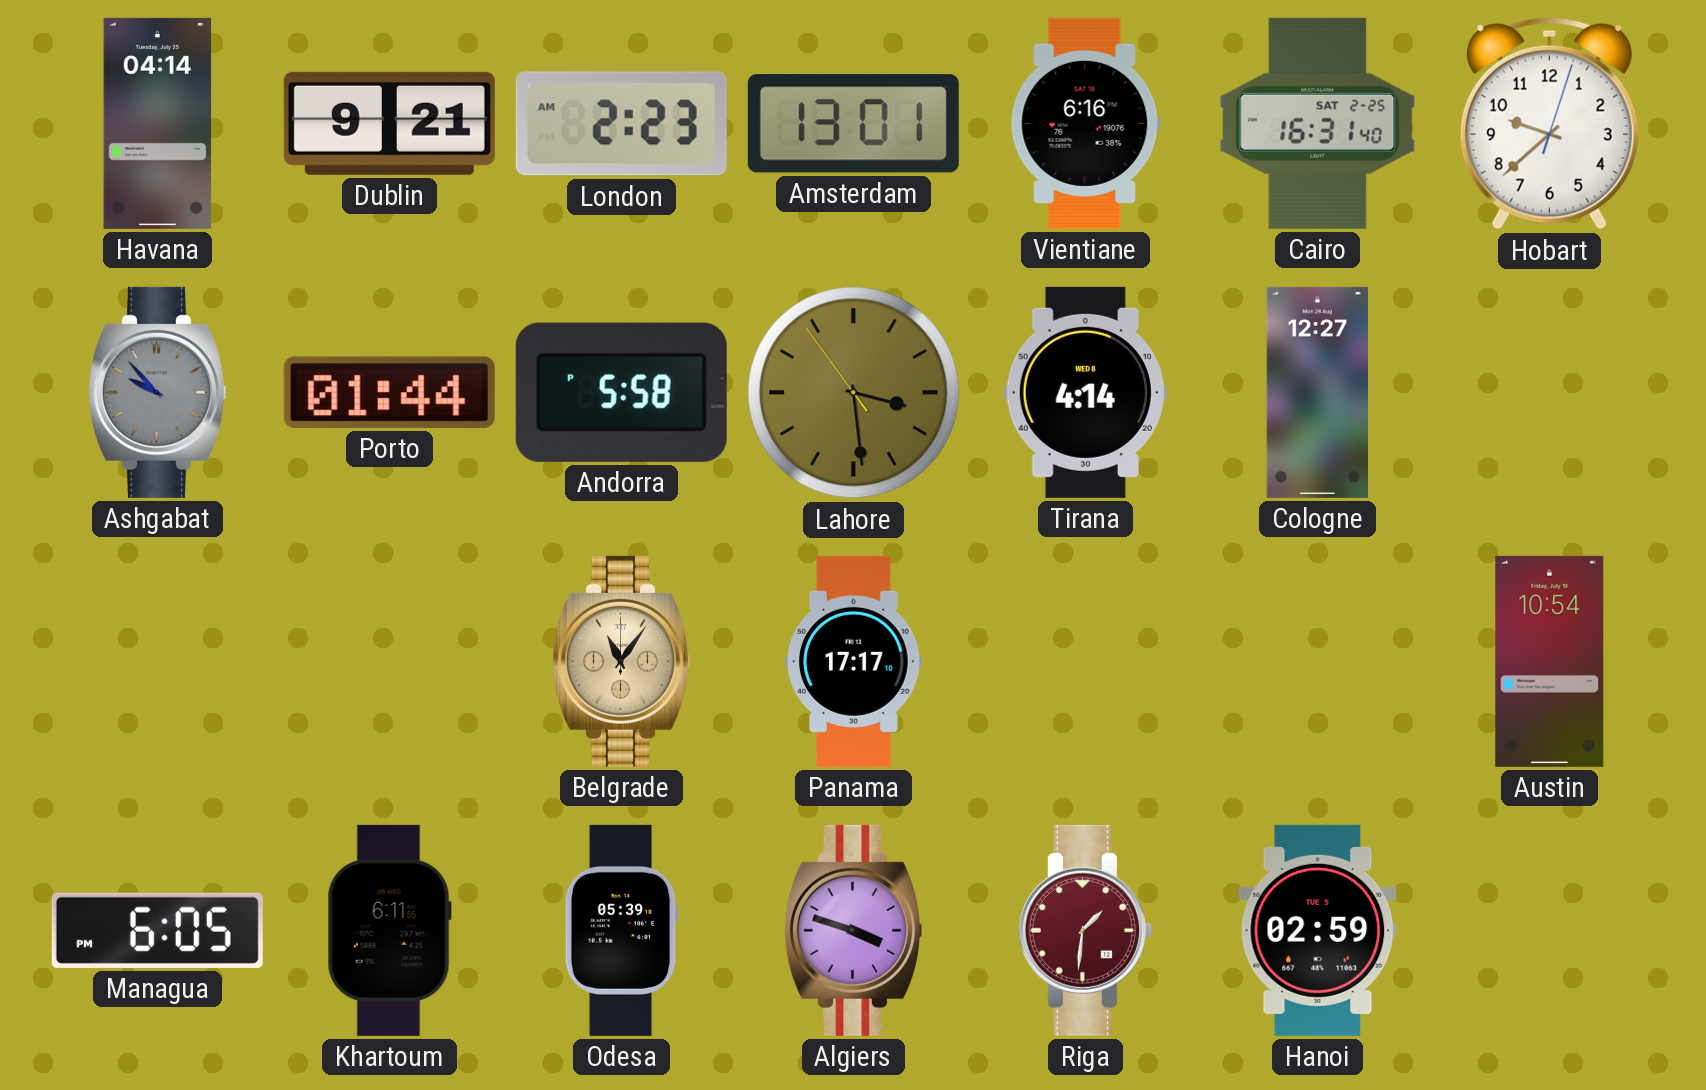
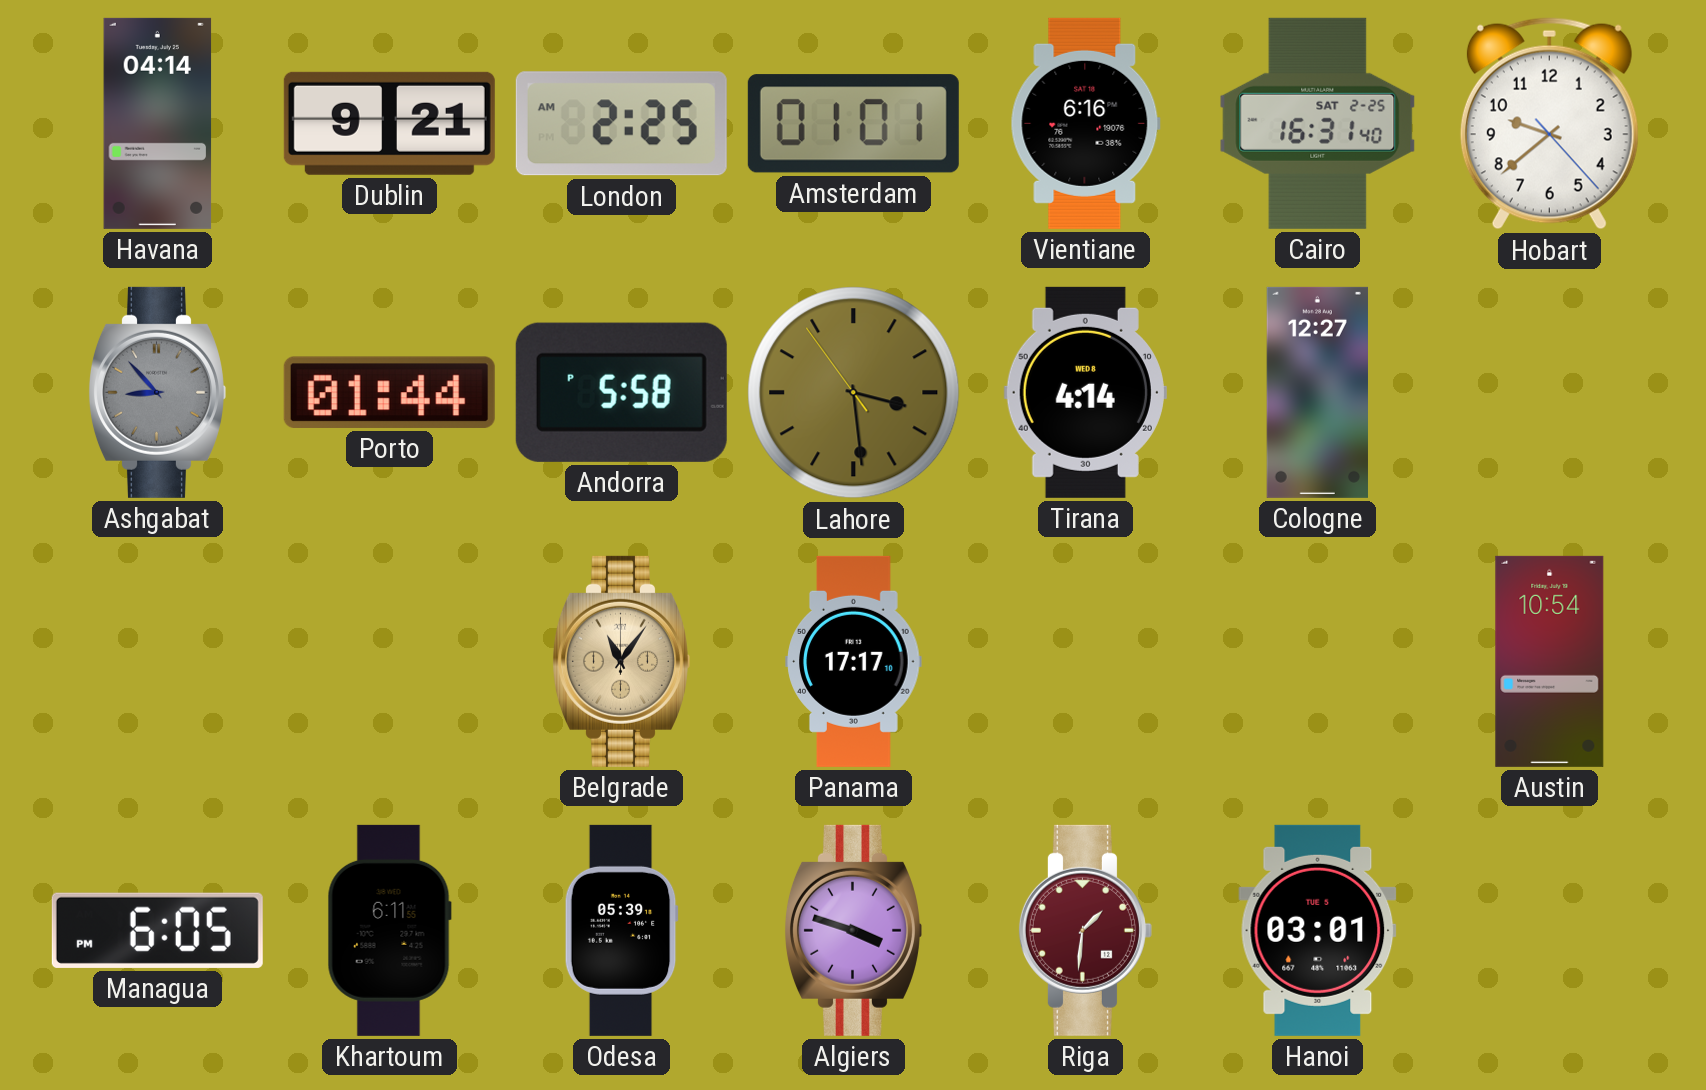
London: 2:23 -> 2:25 (621, 124)
Amsterdam: 13:01 -> 01:01 (853, 124)
Hobart: 9:38:03 -> 9:38:23 (1549, 124)
Ashgabat: 9:53 -> 8:53 (157, 392)
Hanoi: 02:59 -> 03:01 (1318, 930)
